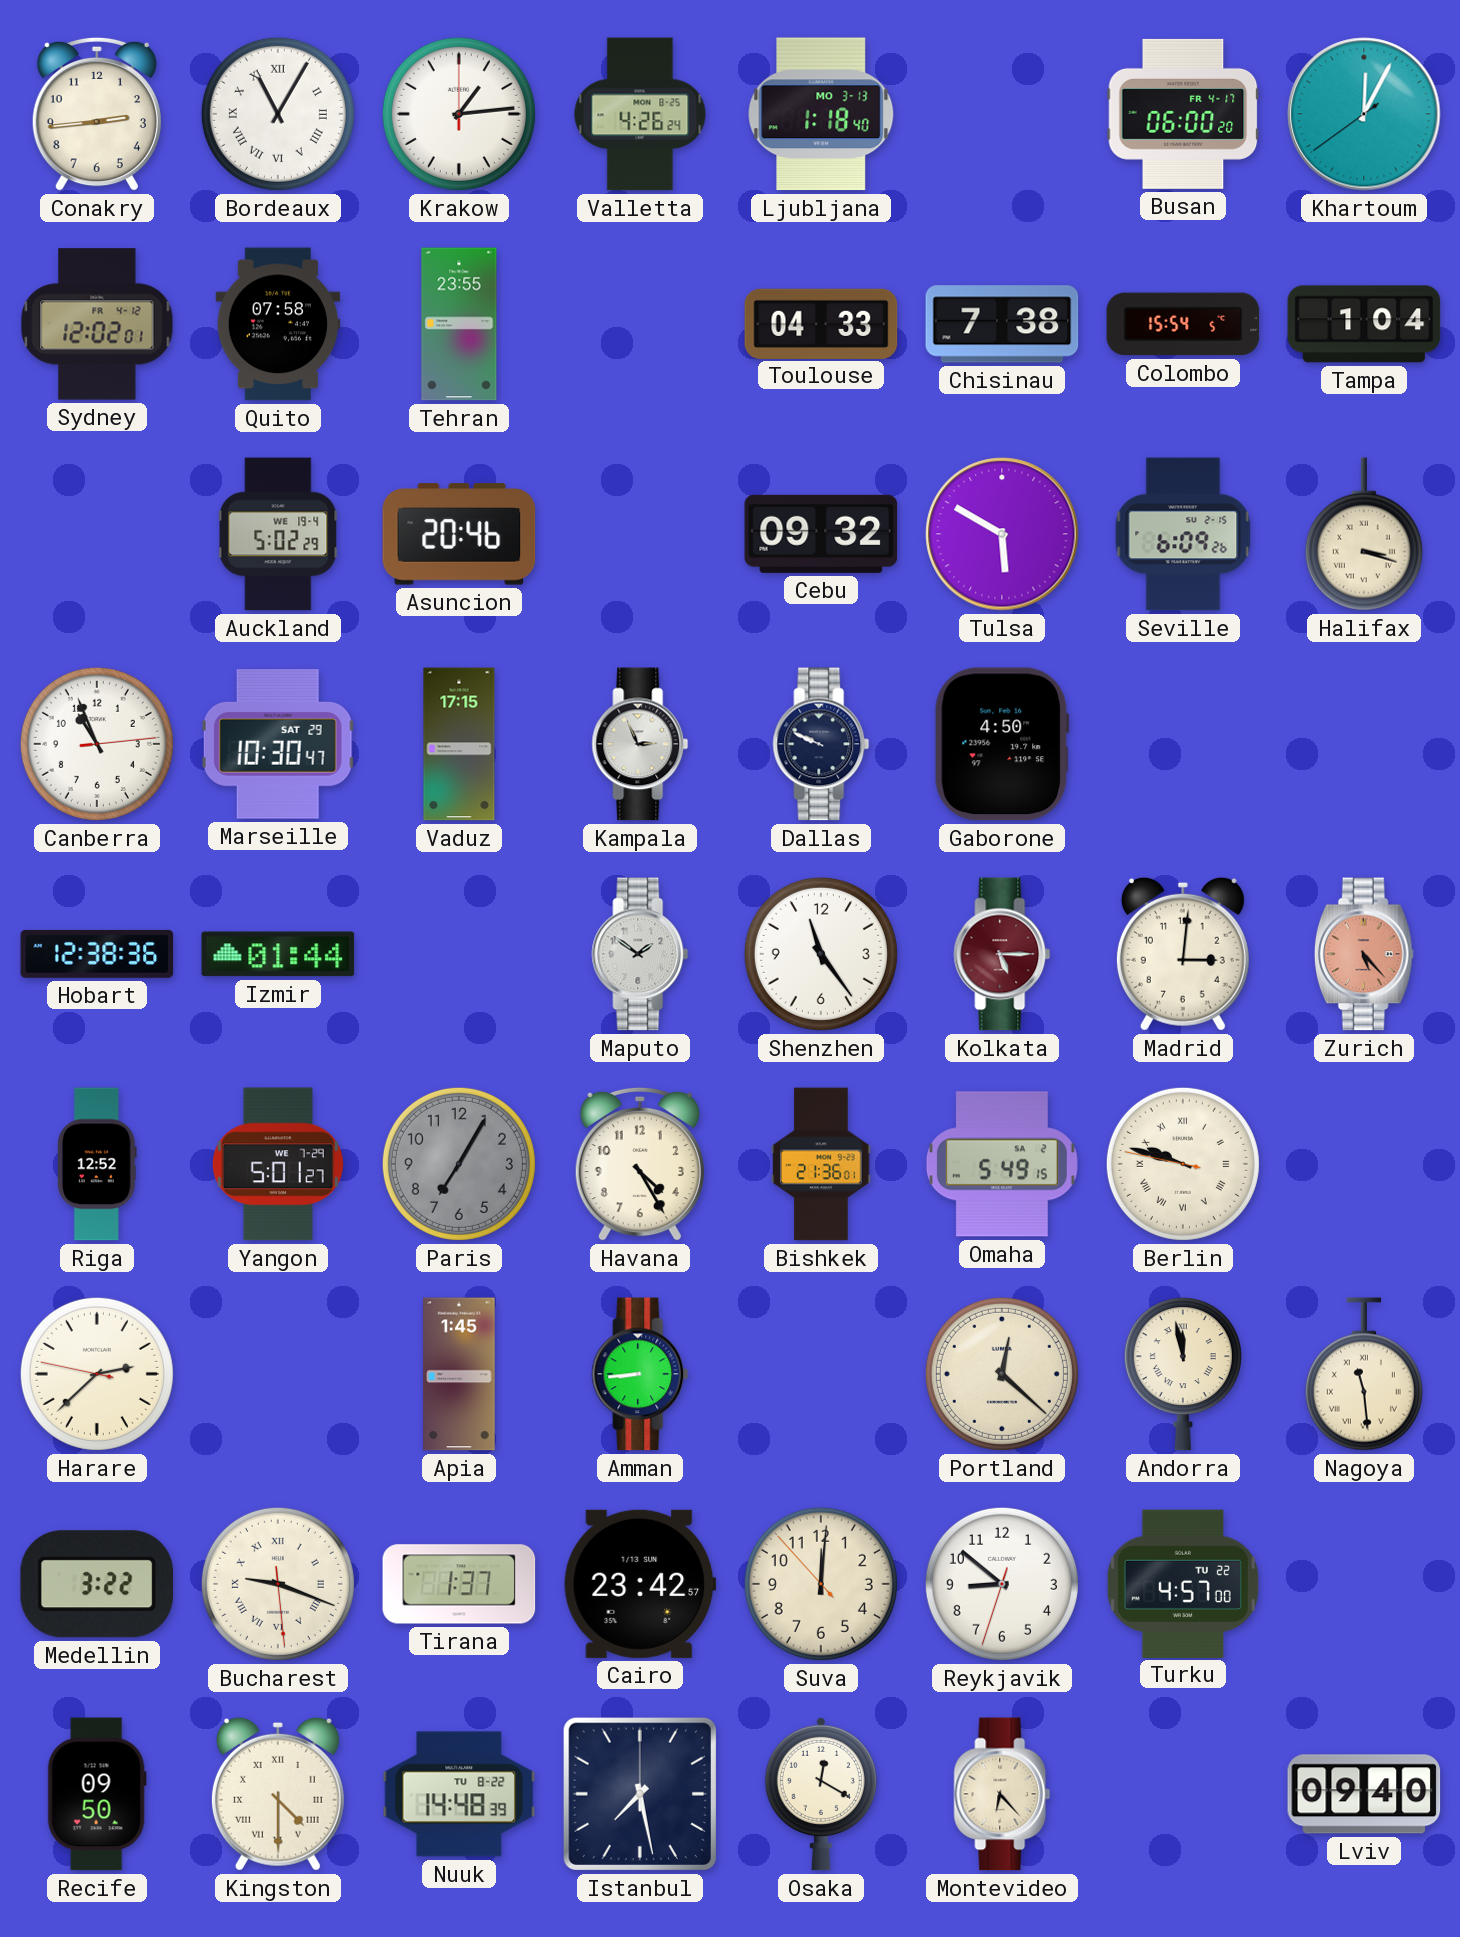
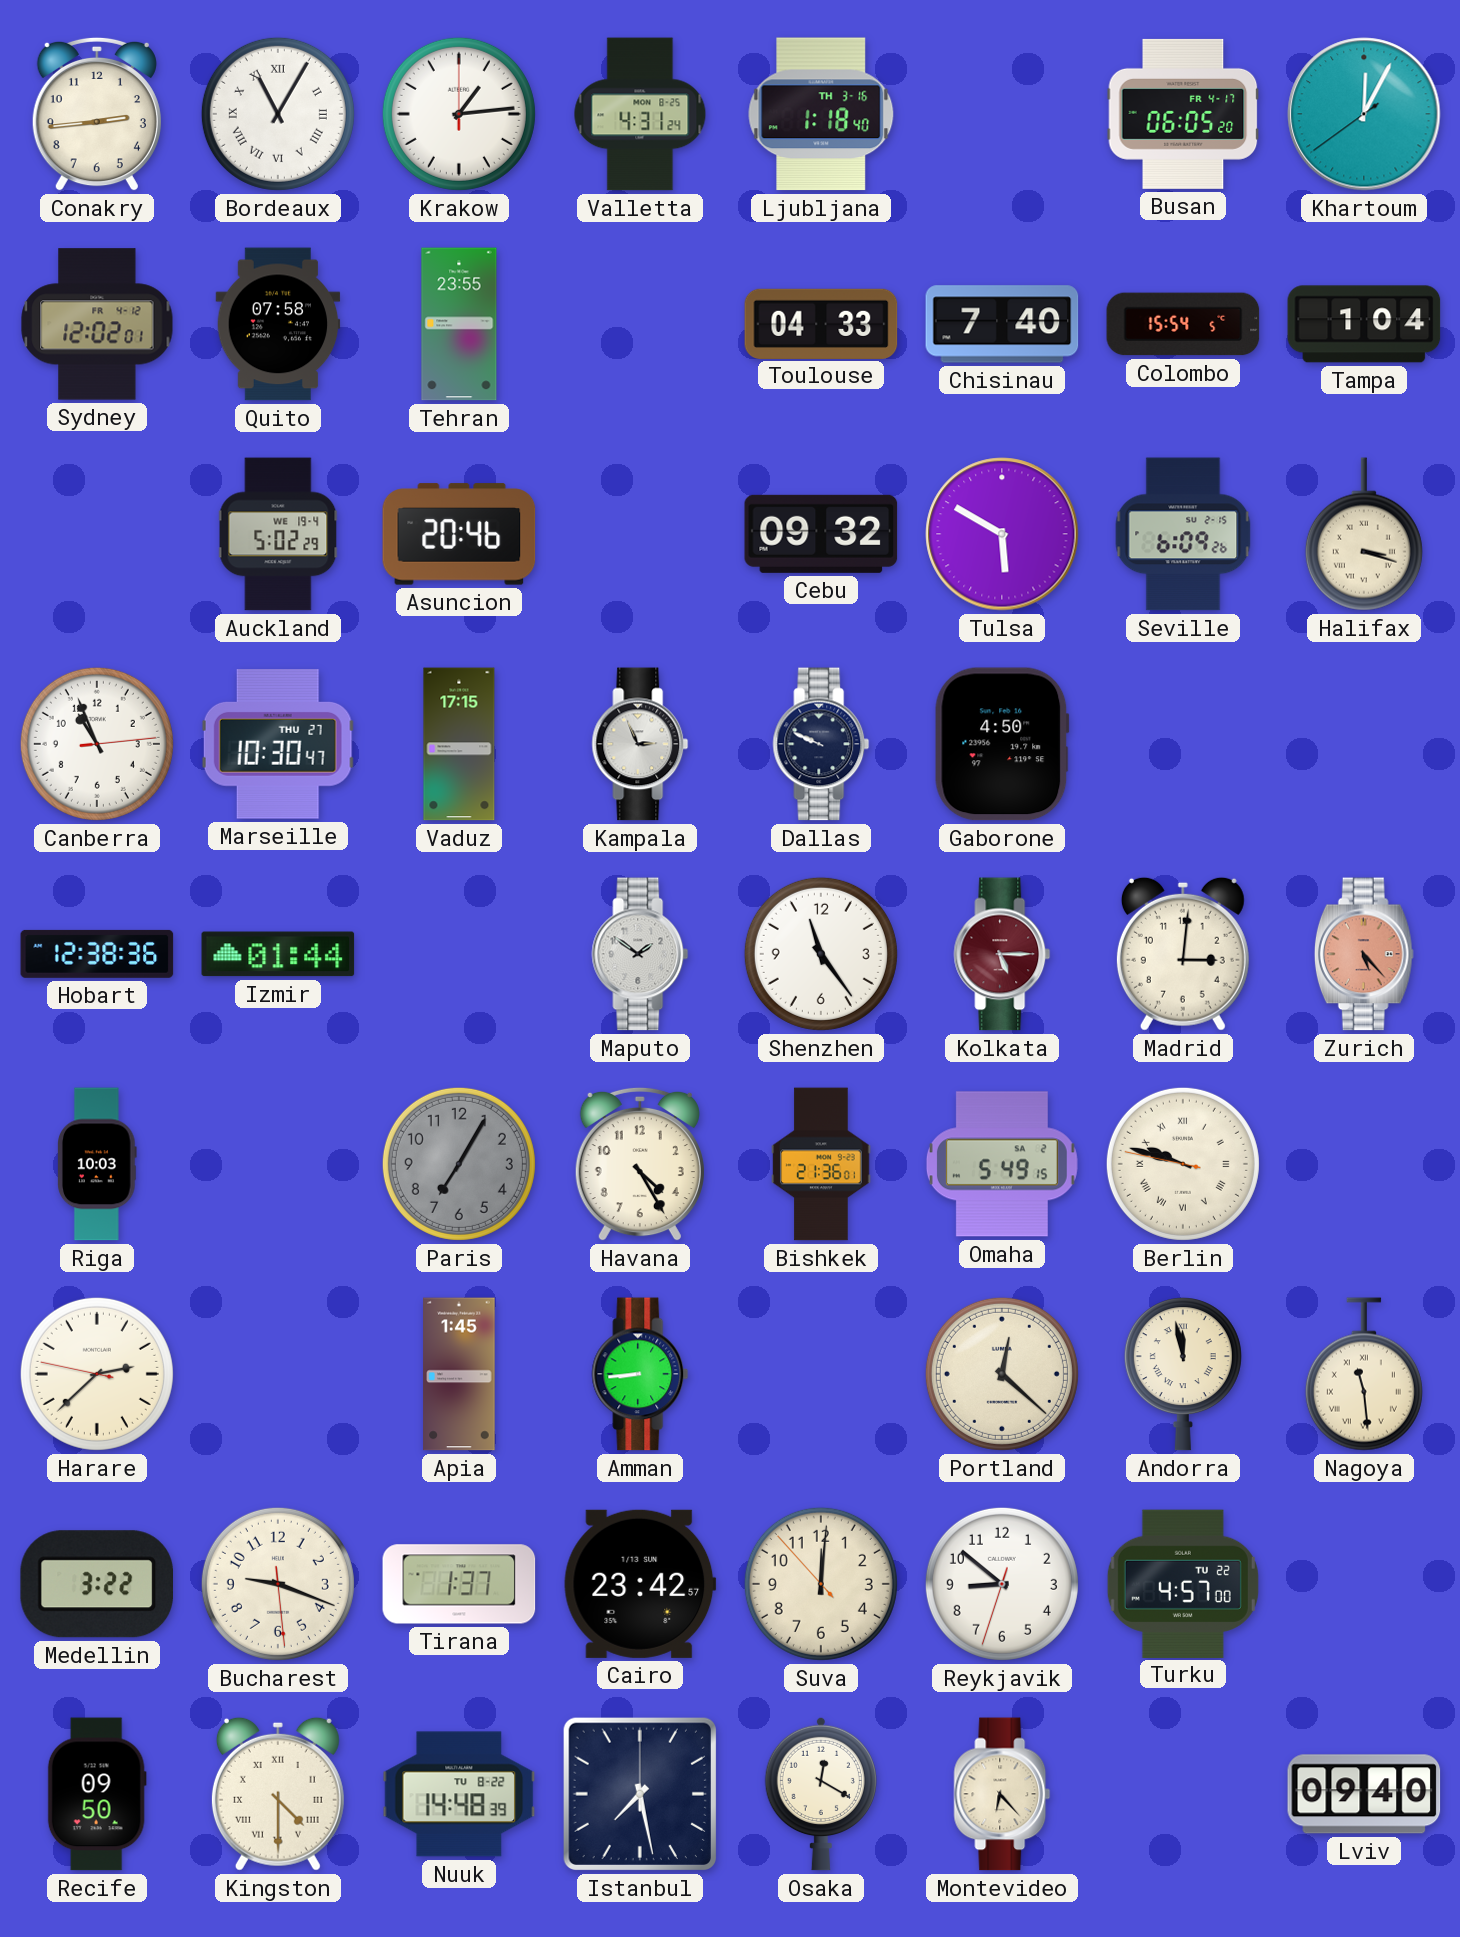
Valletta: 4:26 -> 4:31 (640, 114)
Ljubljana date: MO 3-13 -> TH 3-16 (821, 114)
Busan: 06:00 -> 06:05 (1183, 114)
Chisinau: 7:38 -> 7:40 (1002, 324)
Marseille date: SAT 29 -> THU 27 (278, 745)
Riga: 12:52 -> 10:03 (98, 1164)
Yangon: 5:01 -> none (278, 1164)
Bucharest numerals: Roman -> Arabic (278, 1584)
